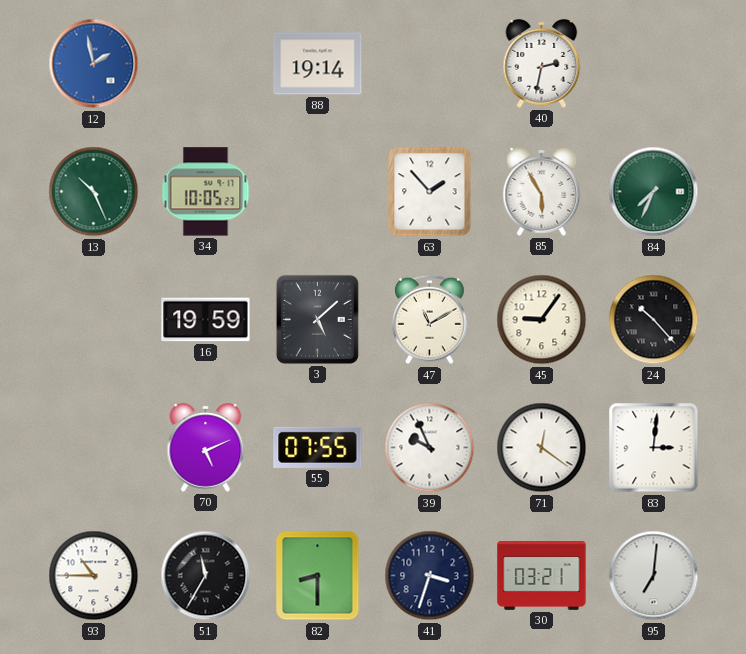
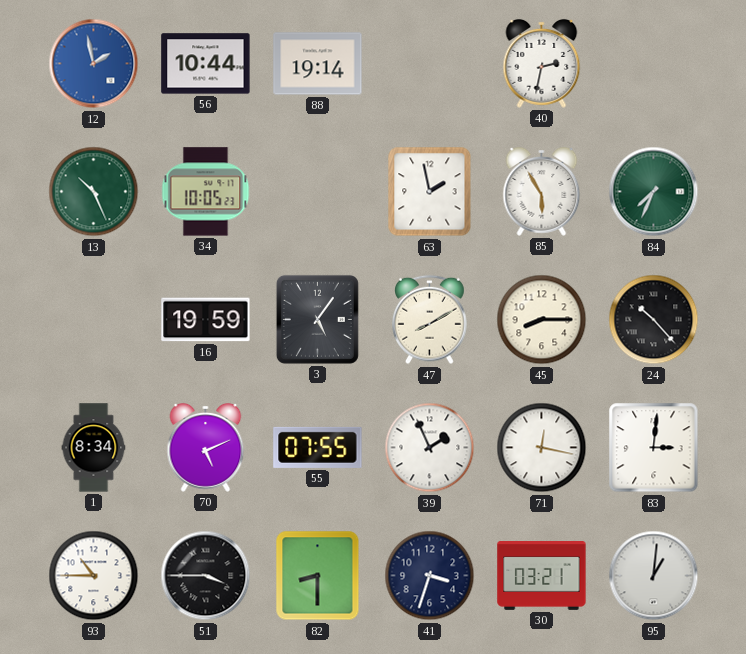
56: none -> 10:44 (206, 64)
63: 1:53 -> 1:58 (430, 192)
3: 5:08 -> 5:06 (317, 319)
47: 11:10 -> 8:10 (430, 320)
45: 9:06 -> 8:15 (542, 320)
1: none -> 8:34 (94, 448)
39: 9:56 -> 1:56 (430, 448)
71: 12:21 -> 12:17 (542, 448)
51: 11:35 -> 3:45 (206, 576)
95: 7:01 -> 1:01 (654, 576)
